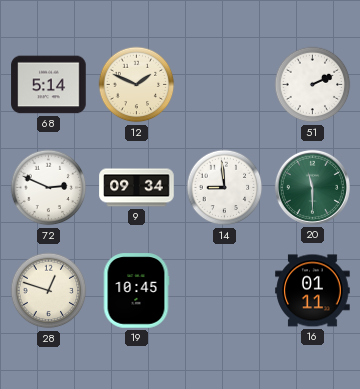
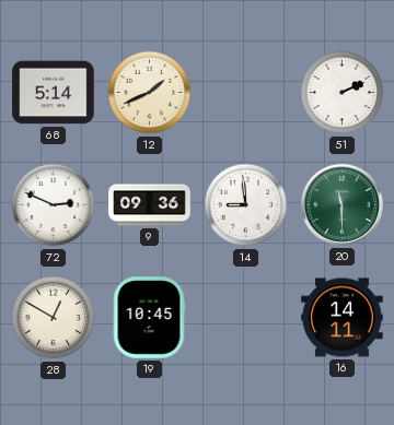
12: 1:49 -> 1:41 (150, 93)
9: 09:34 -> 09:36 (150, 205)
28: 12:48 -> 12:50 (54, 318)
16: 01:11 -> 14:11 (343, 318)
